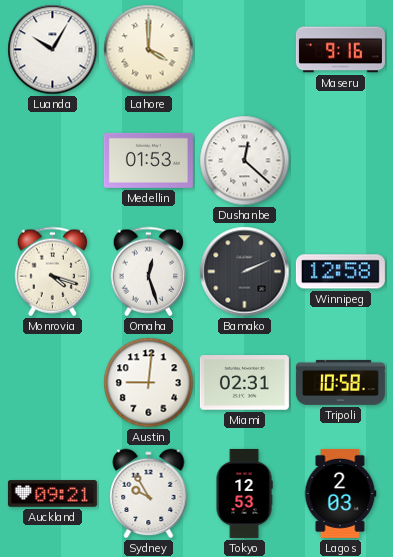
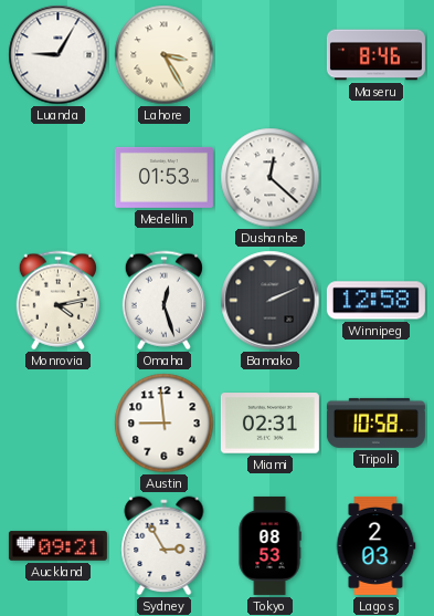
Luanda: 10:05 -> 9:05 (59, 55)
Lahore: 4:00 -> 3:25 (165, 55)
Maseru: 9:16 -> 8:46 (375, 55)
Monrovia: 4:18 -> 4:13 (57, 301)
Austin: 9:01 -> 8:59 (165, 424)
Sydney: 9:55 -> 2:55 (165, 546)
Tokyo: 12:53 -> 08:53 (269, 545)
